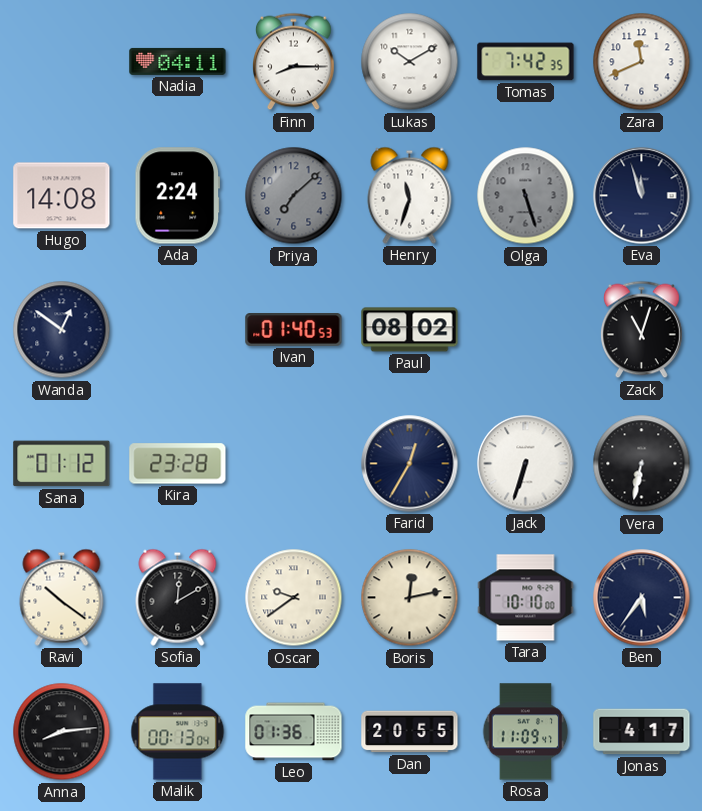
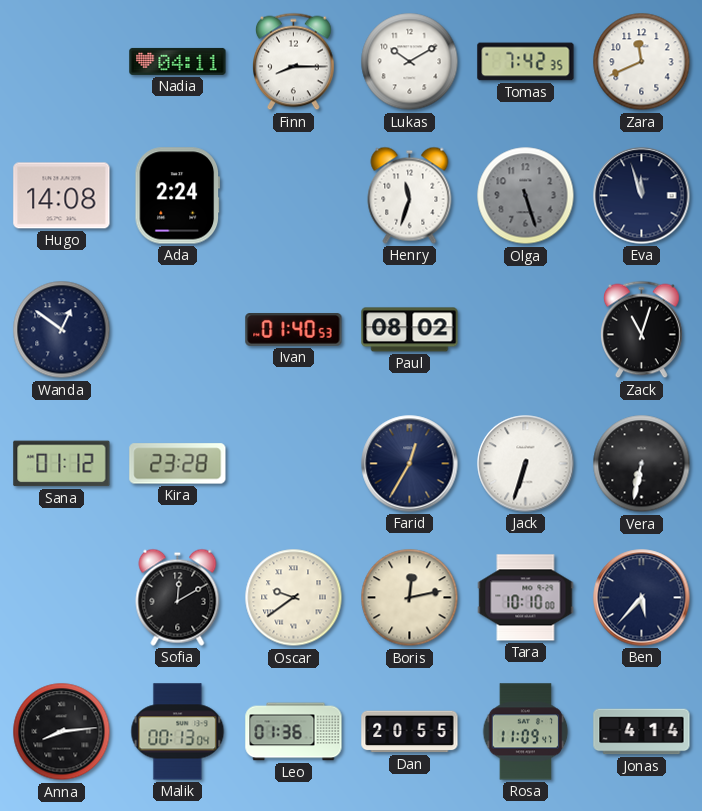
Priya: 7:08 -> none (294, 196)
Ravi: 10:21 -> none (62, 597)
Ben: 5:36 -> 5:37 (642, 598)
Jonas: 4:17 -> 4:14 (642, 732)
